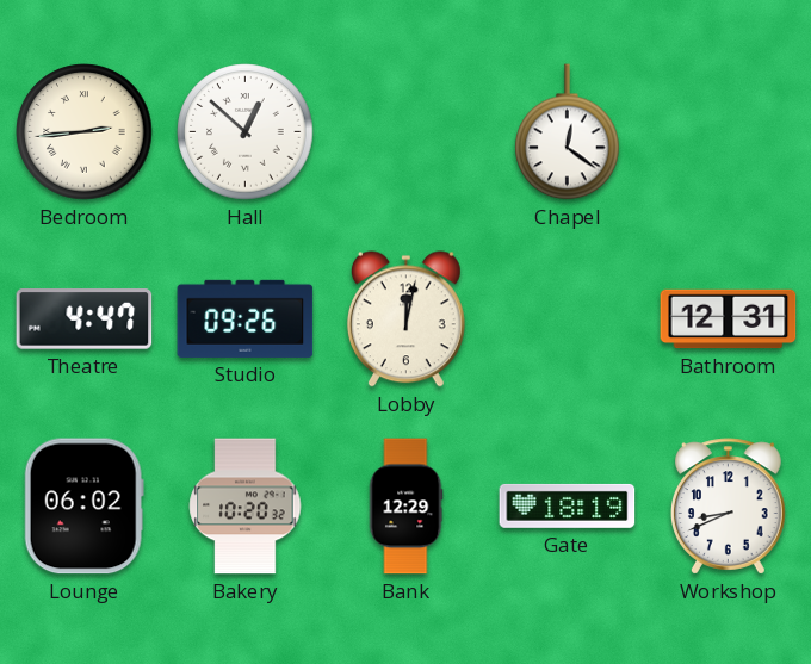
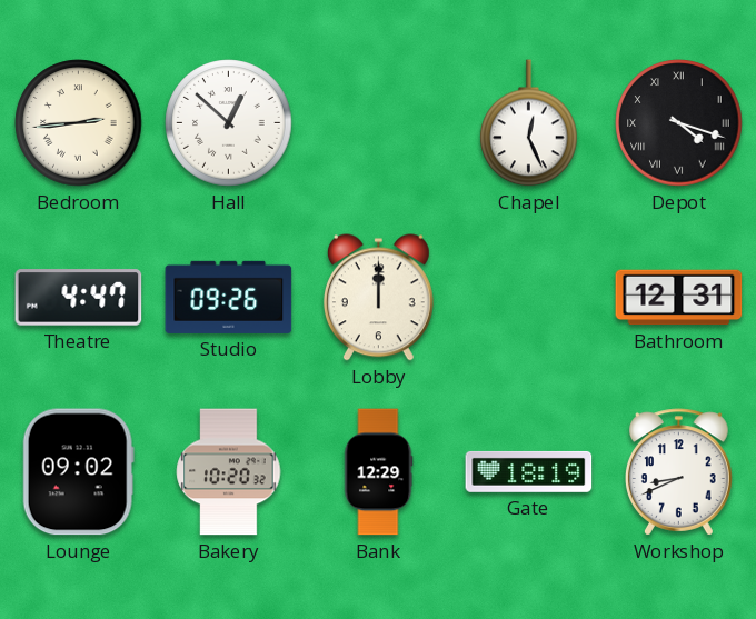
Chapel: 12:21 -> 12:26 (529, 123)
Depot: none -> 4:18 (679, 123)
Lobby: 12:02 -> 12:00 (378, 298)
Lounge: 06:02 -> 09:02 (78, 472)
